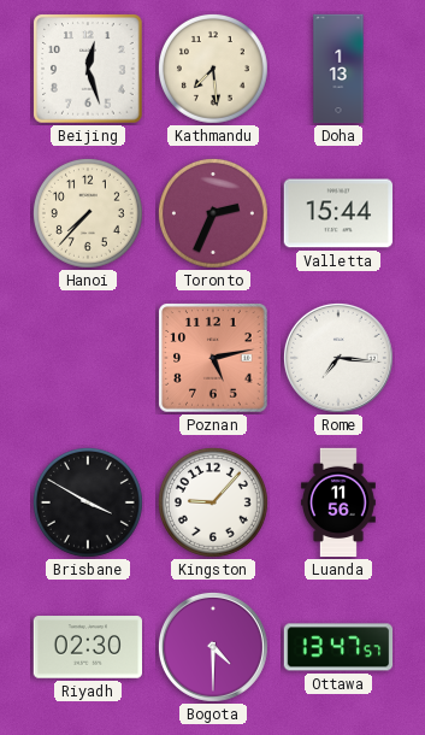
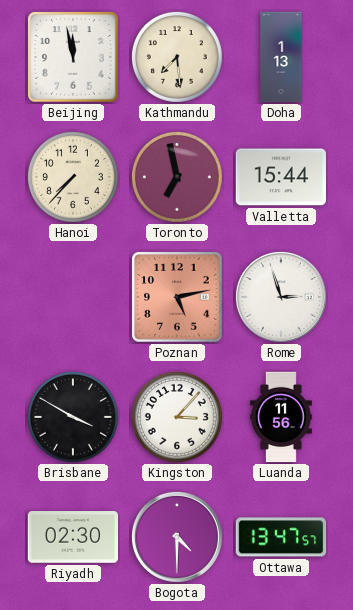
Beijing: 12:27 -> 11:58 (73, 57)
Toronto: 2:34 -> 6:58 (177, 177)
Rome: 7:16 -> 2:57 (281, 297)
Kingston: 9:07 -> 3:07 (177, 417)
